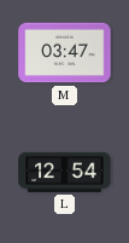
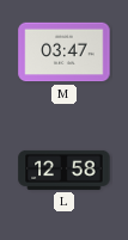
L: 12:54 -> 12:58 (65, 170)
